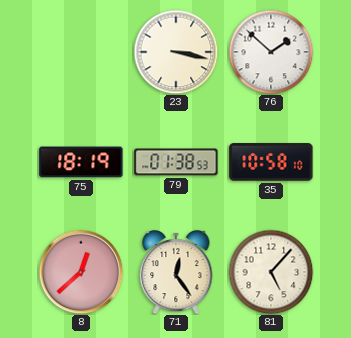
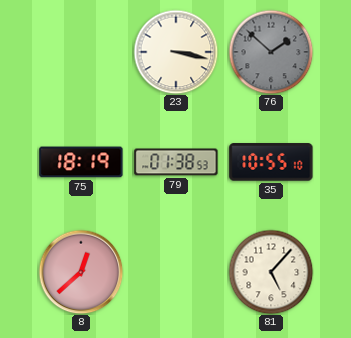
76 dial: white -> grey (271, 52)
35: 10:58 -> 10:55 (271, 162)
71: 12:24 -> none (176, 273)
